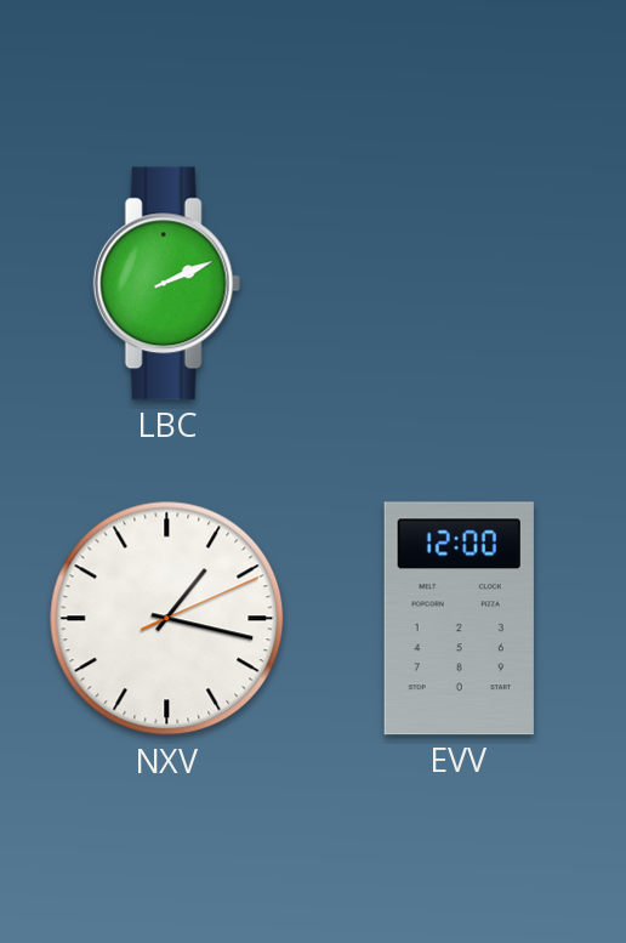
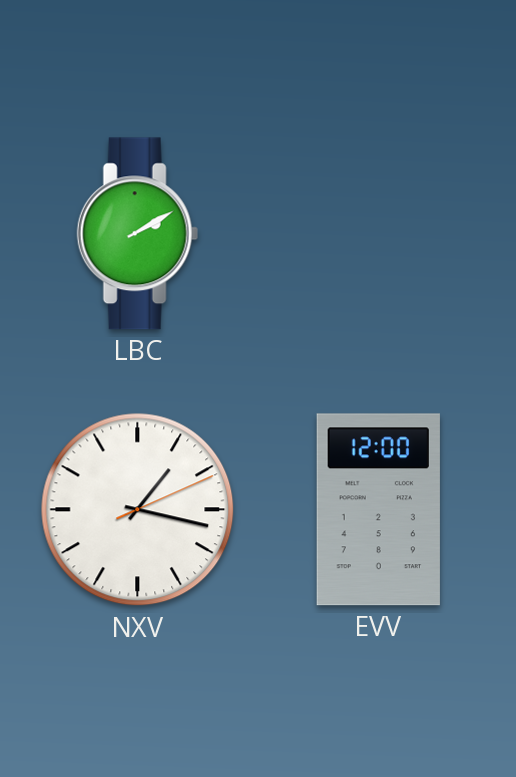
LBC: 2:11 -> 2:10 (137, 234)
